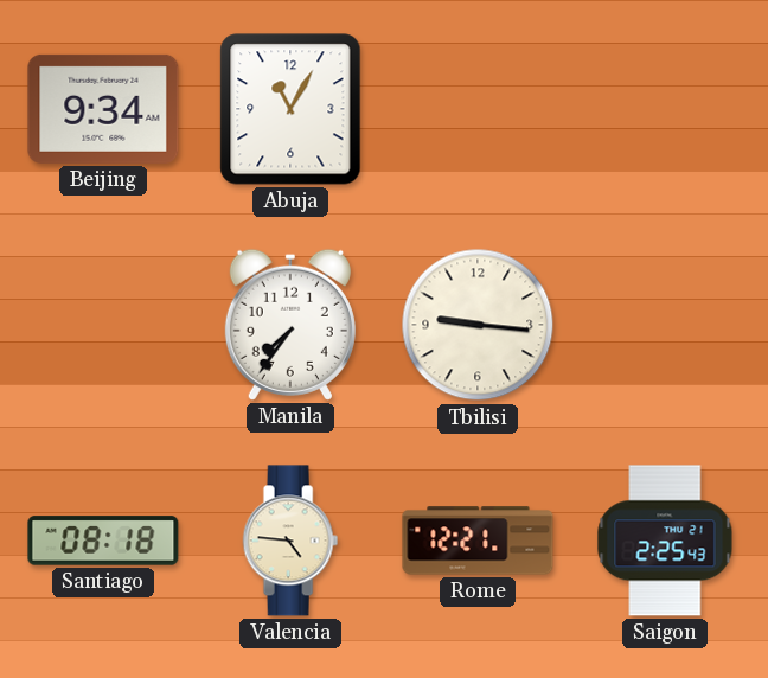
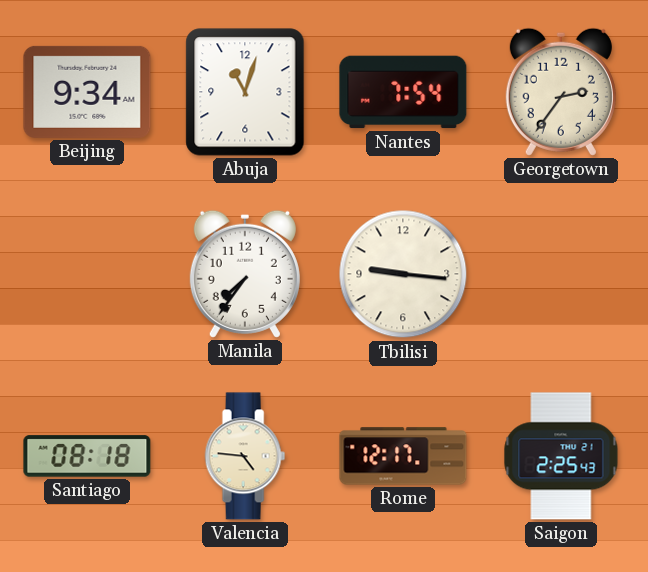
Abuja: 11:05 -> 11:03 (245, 92)
Nantes: none -> 7:54 (403, 92)
Georgetown: none -> 2:36 (561, 92)
Rome: 12:21 -> 12:17 (403, 456)
